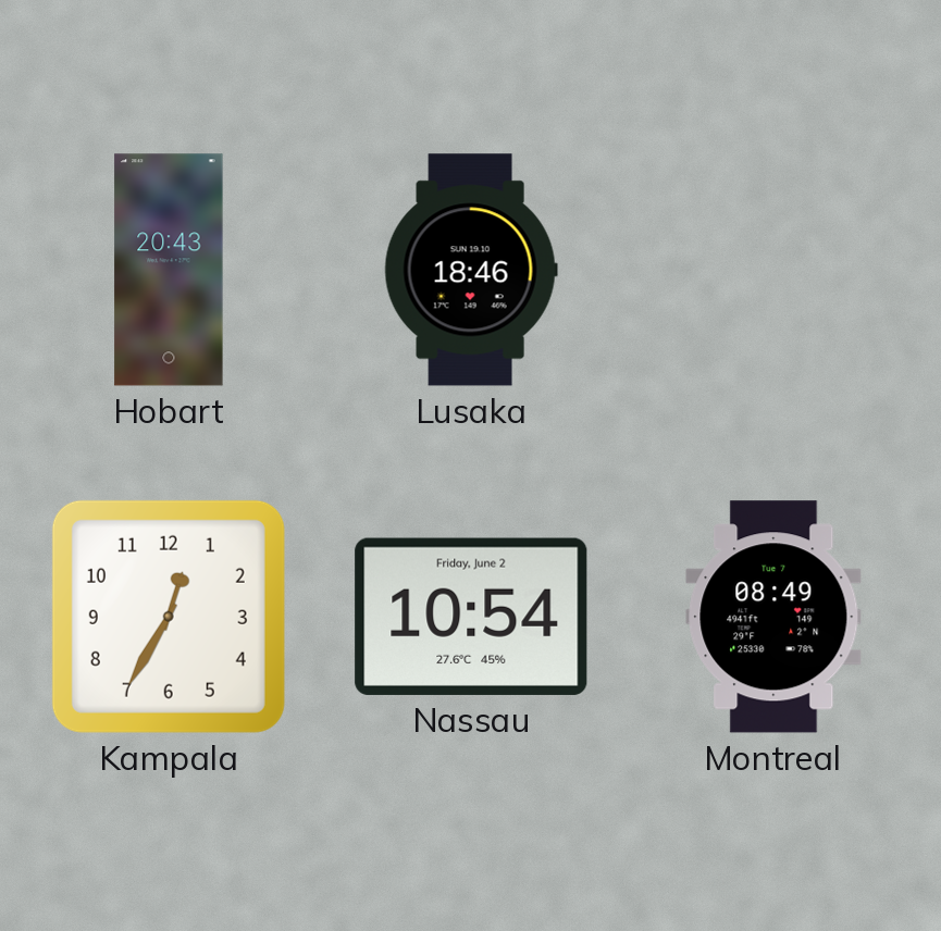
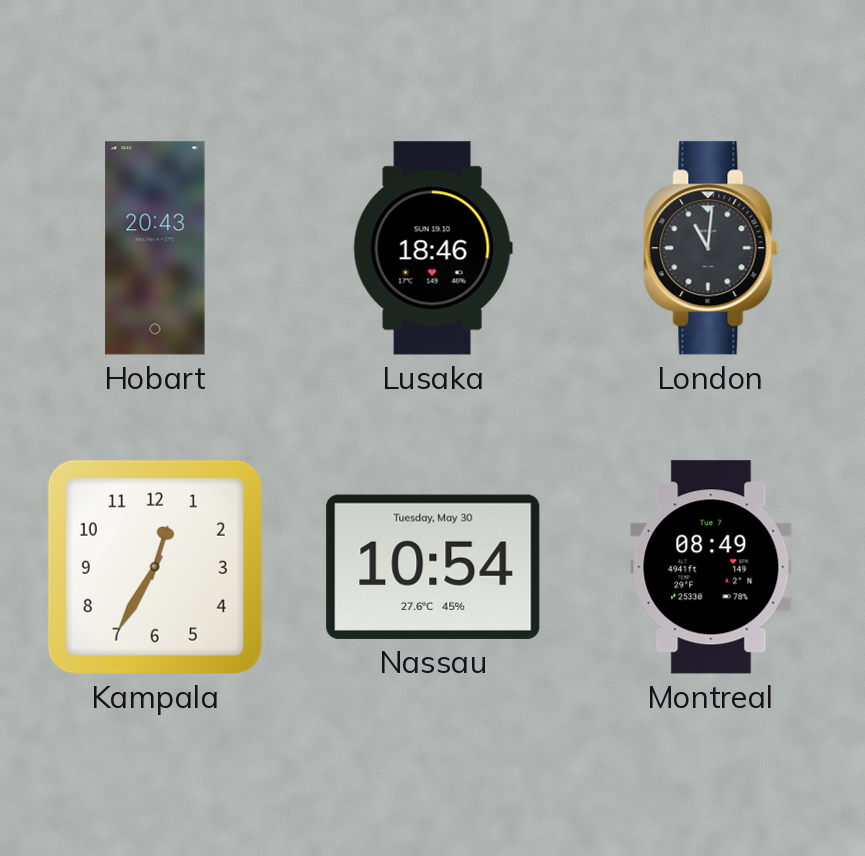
London: none -> 11:01 (711, 248)
Nassau date: Friday, June 2 -> Tuesday, May 30 (433, 567)
